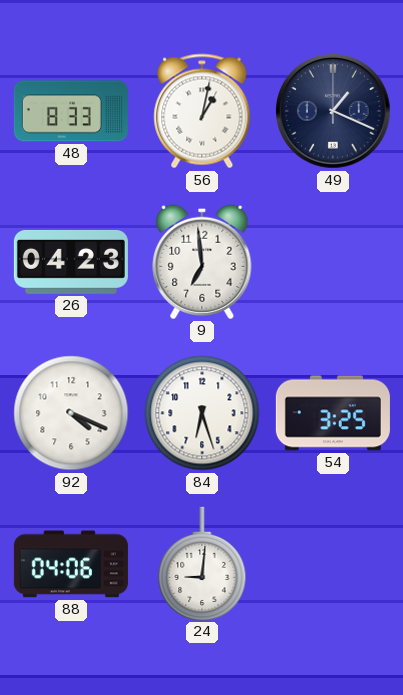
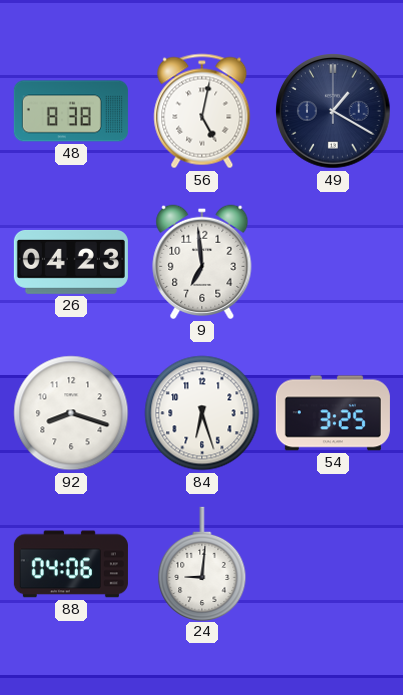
48: 8:33 -> 8:38 (71, 111)
56: 1:02 -> 5:02 (202, 111)
49: 1:19 -> 1:20 (334, 112)
92: 4:19 -> 8:18 (71, 413)
